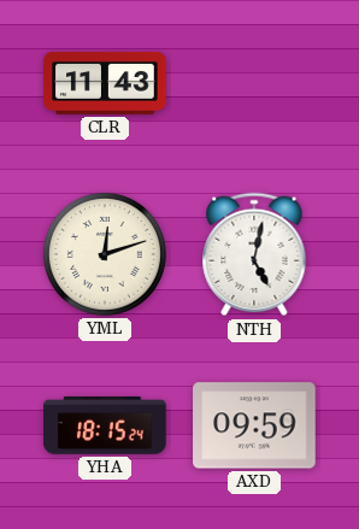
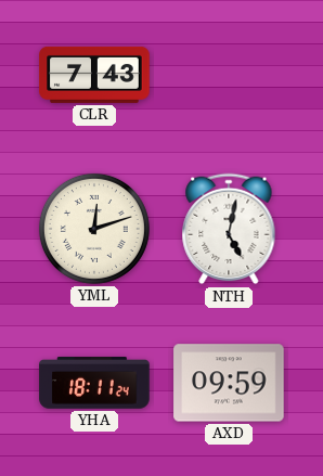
CLR: 11:43 -> 7:43 (94, 75)
YHA: 18:15 -> 18:11 (94, 383)
